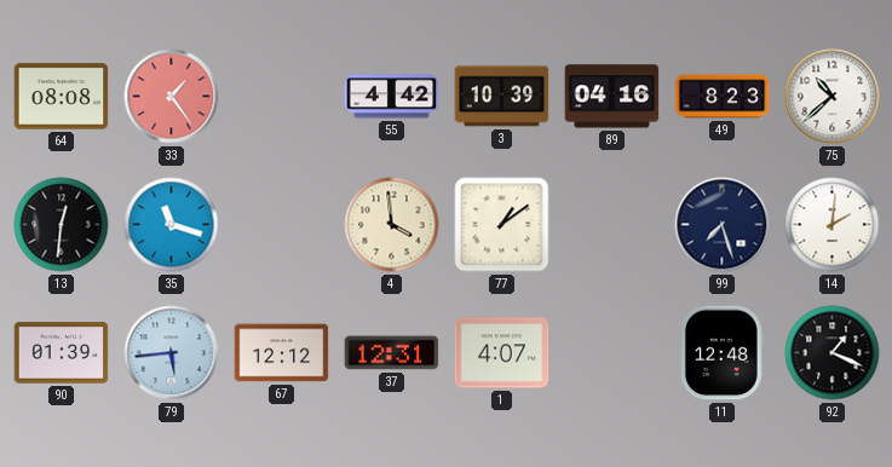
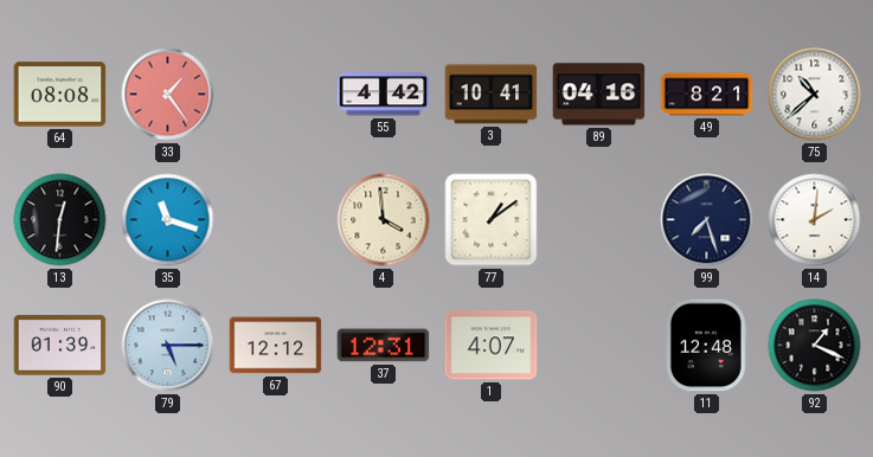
3: 10:39 -> 10:41 (492, 95)
49: 8:23 -> 8:21 (707, 95)
79: 5:44 -> 5:15 (168, 346)
